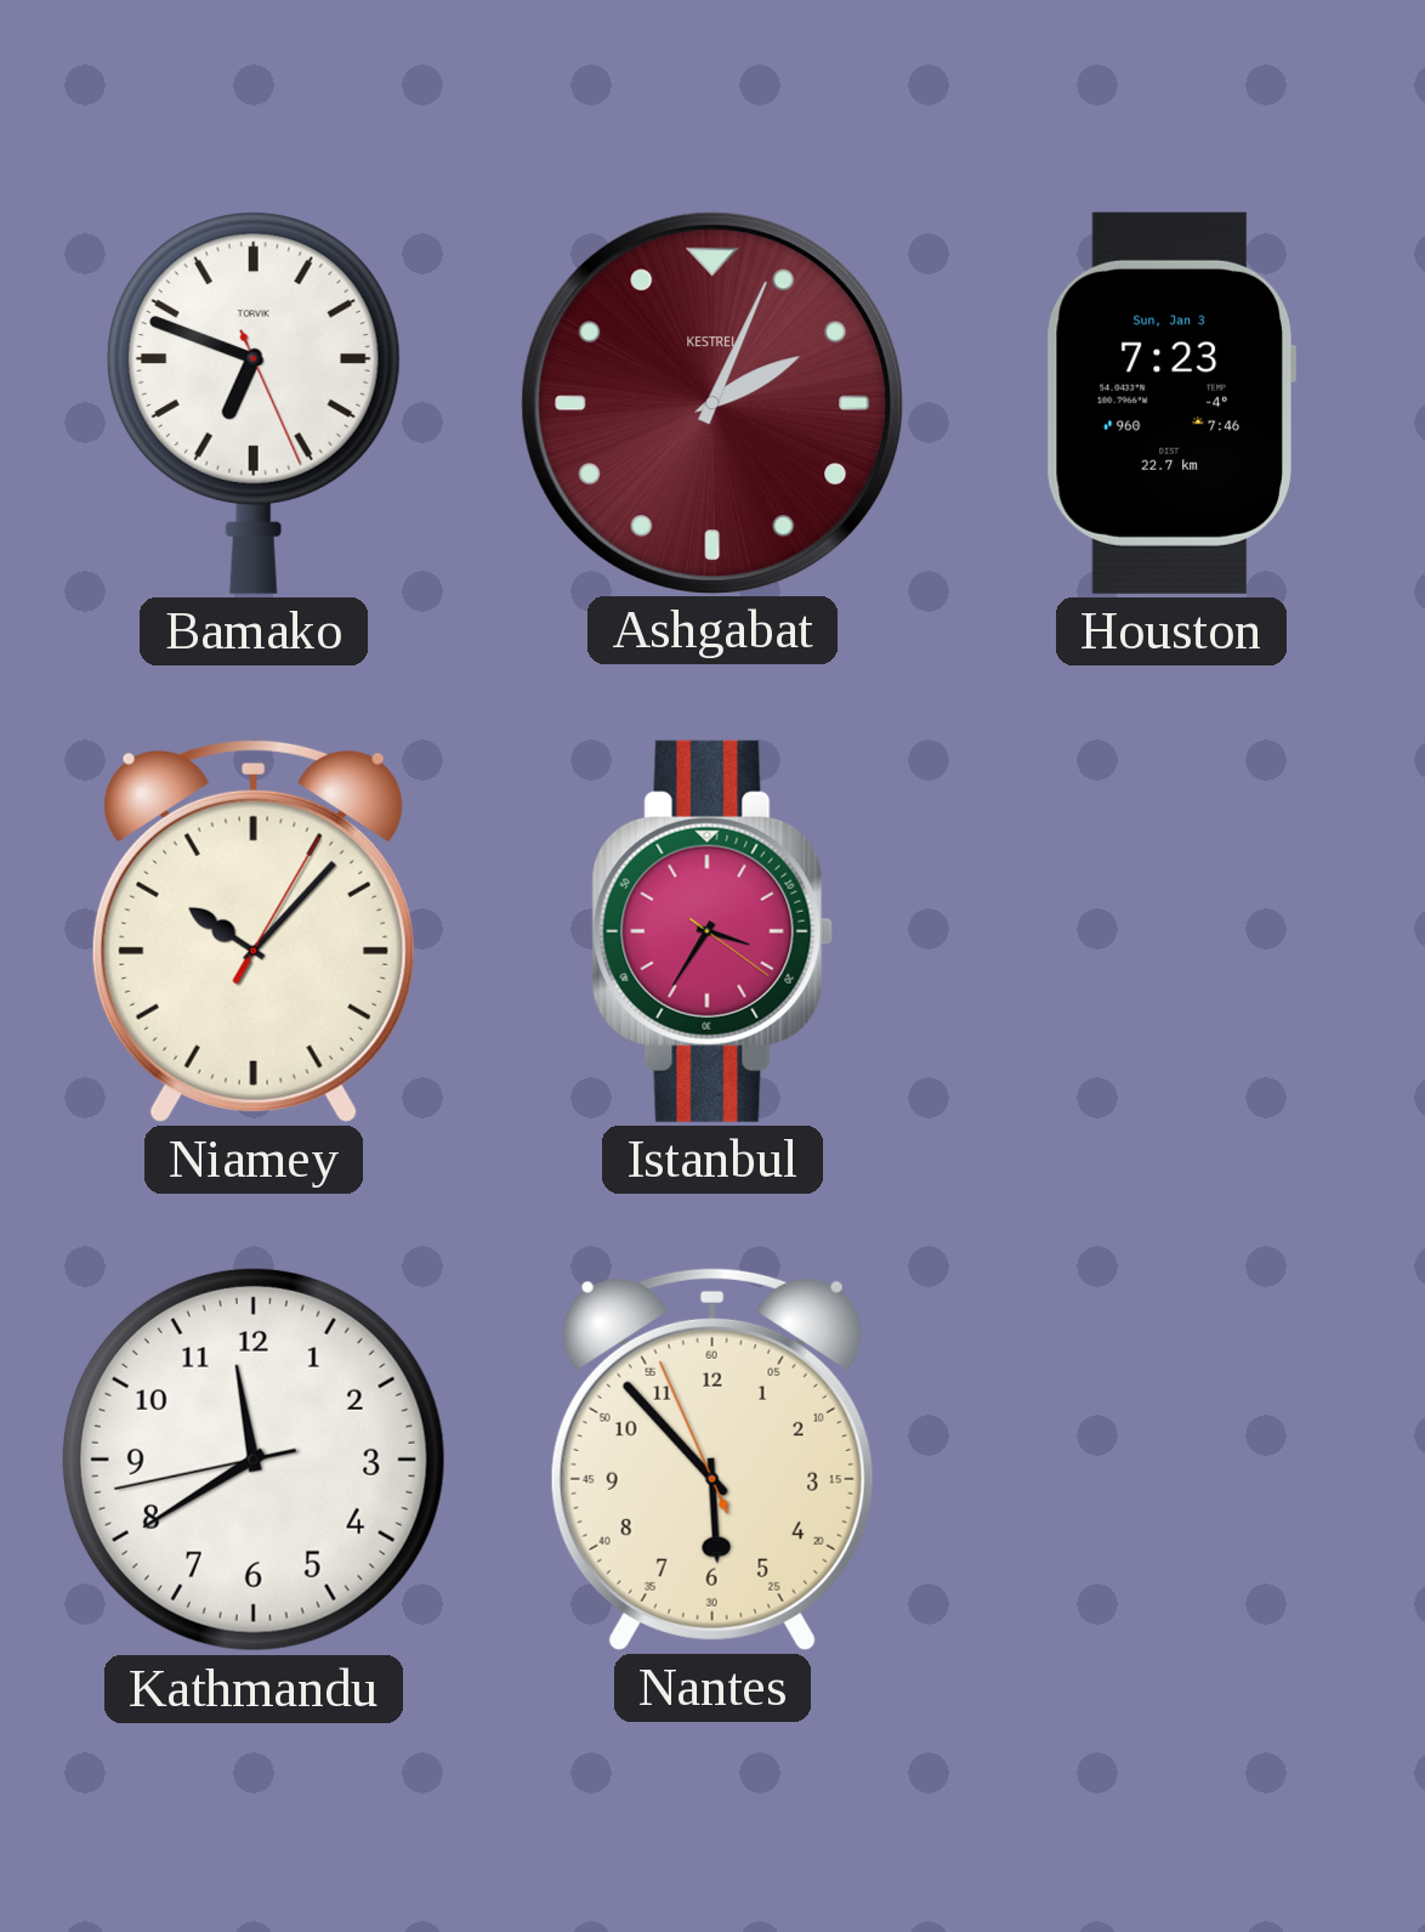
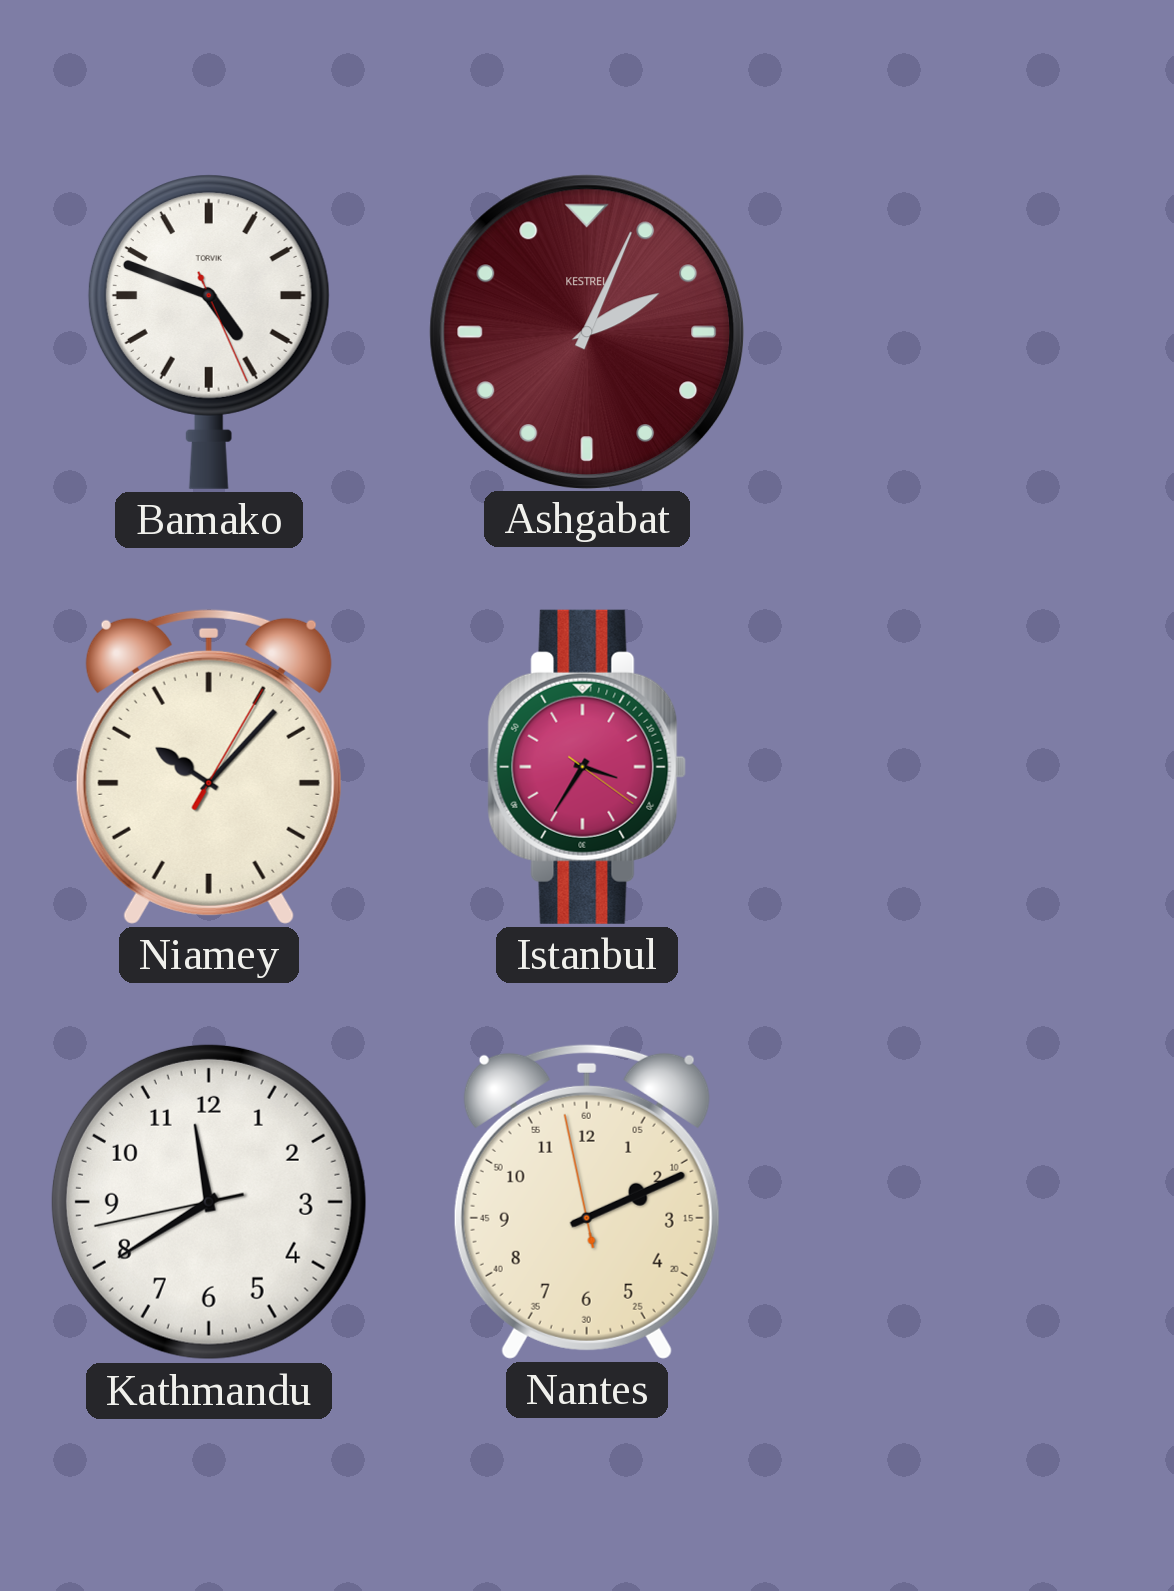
Bamako: 6:48 -> 4:48 (209, 332)
Houston: 7:23 -> none (1170, 403)
Nantes: 5:52 -> 2:10 (587, 1201)
